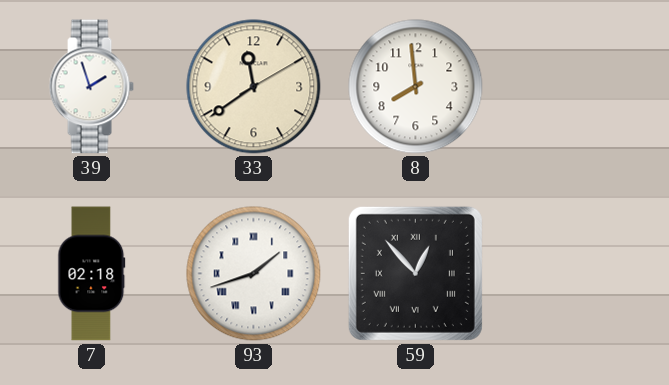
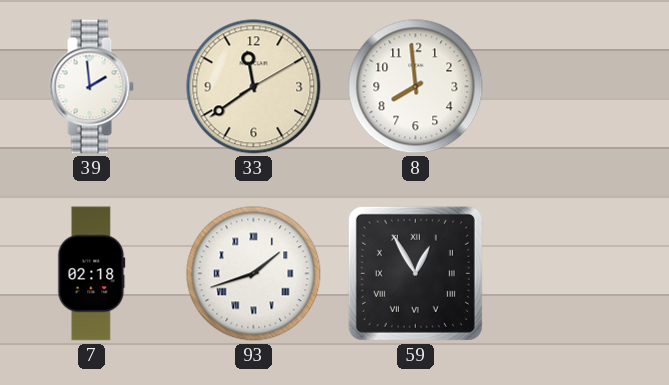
39: 1:57 -> 1:59 (91, 87)
59: 12:53 -> 12:55 (415, 273)
